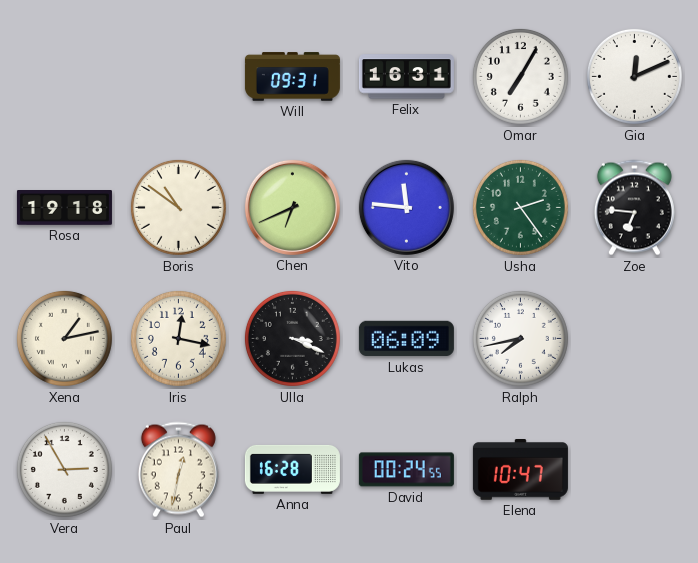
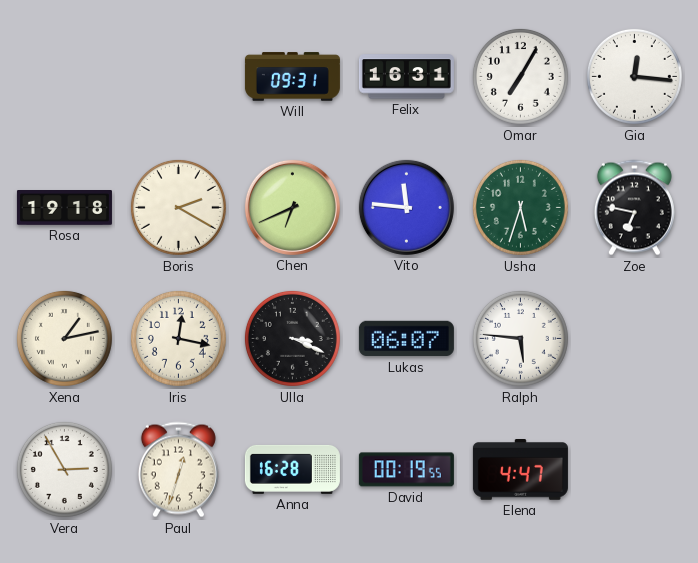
Gia: 12:11 -> 12:16 (634, 76)
Boris: 10:51 -> 2:20 (178, 207)
Usha: 2:24 -> 5:33 (520, 207)
Zoe: 6:46 -> 6:47 (634, 208)
Lukas: 06:09 -> 06:07 (406, 339)
Ralph: 7:43 -> 5:46 (520, 338)
Paul: 12:32 -> 12:33 (178, 470)
David: 00:24 -> 00:19 (406, 470)
Elena: 10:47 -> 4:47 (520, 470)
